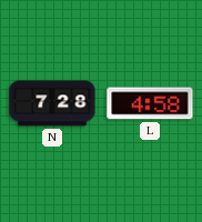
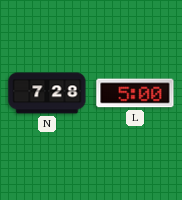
L: 4:58 -> 5:00 (135, 93)
